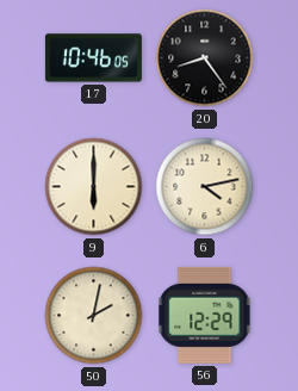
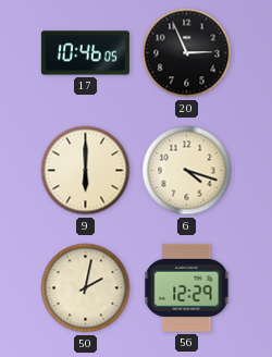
20: 8:24 -> 2:56 (187, 53)
6: 4:13 -> 4:18 (187, 171)
